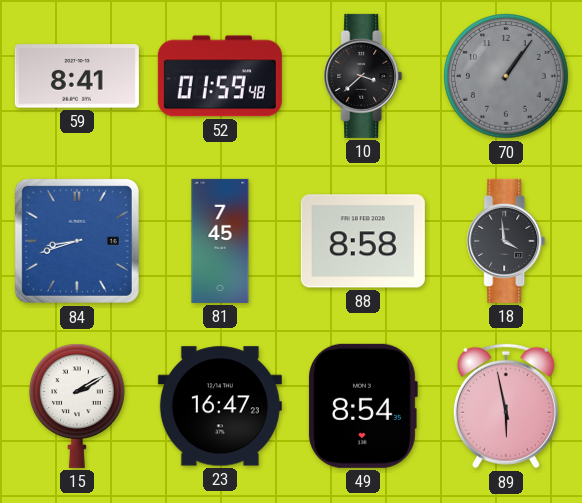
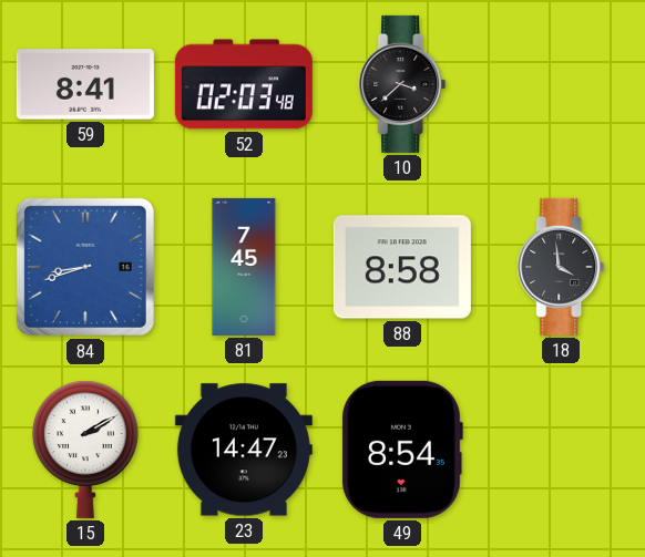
52: 01:59 -> 02:03 (244, 84)
70: 1:06 -> none (507, 77)
23: 16:47 -> 14:47 (244, 450)
89: 5:58 -> none (506, 406)
